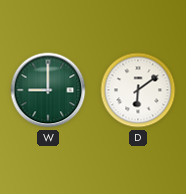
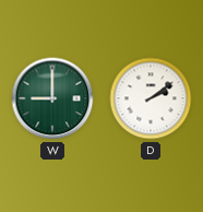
D: 6:09 -> 2:09 (151, 98)
